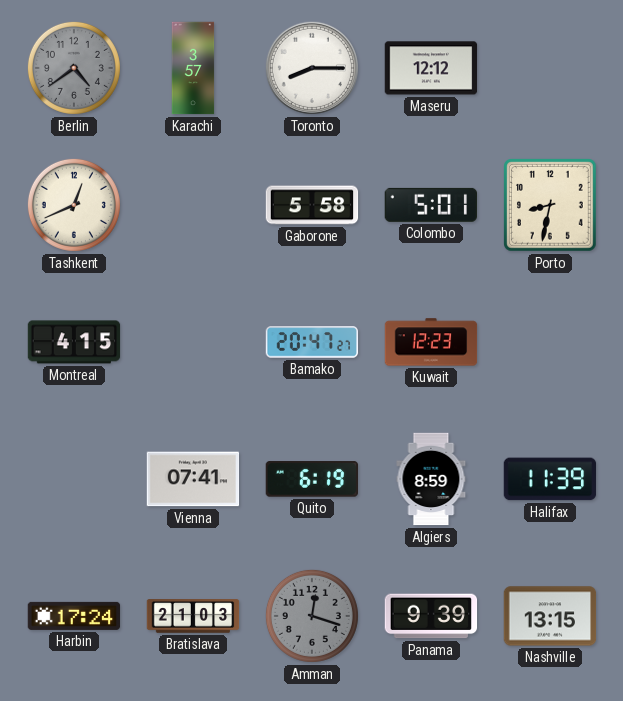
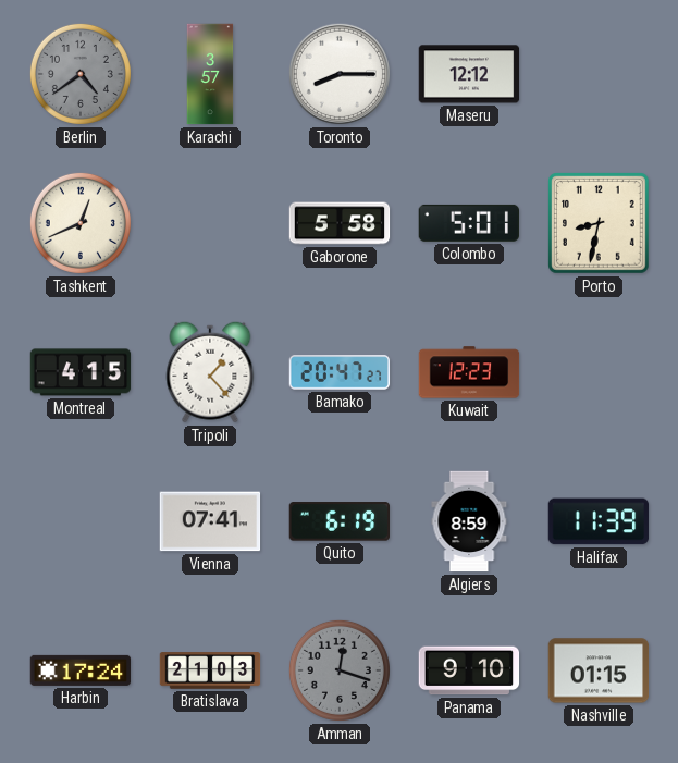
Tripoli: none -> 1:23 (210, 372)
Panama: 9:39 -> 9:10 (469, 670)
Nashville: 13:15 -> 01:15 (599, 670)
